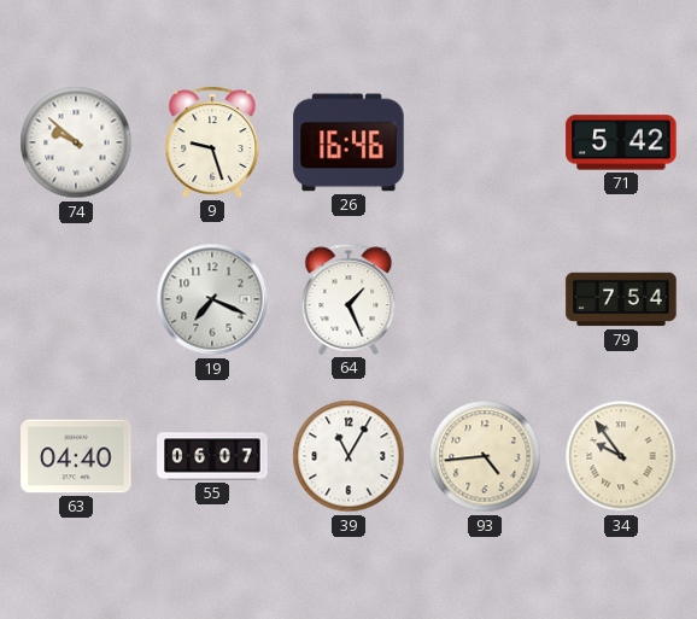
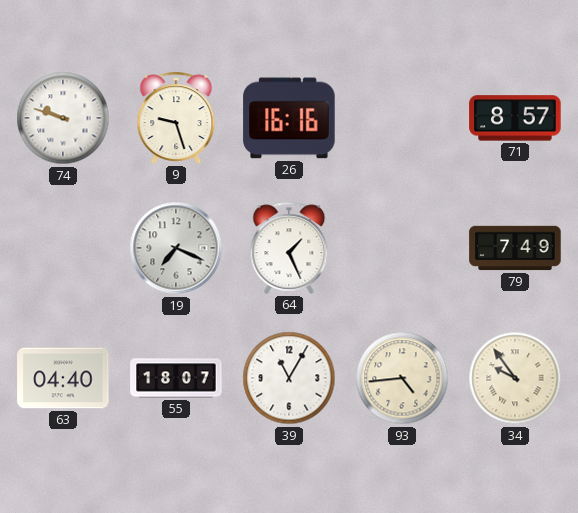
74: 9:52 -> 9:48 (63, 118)
26: 16:46 -> 16:16 (289, 118)
71: 5:42 -> 8:57 (515, 118)
79: 7:54 -> 7:49 (515, 248)
55: 06:07 -> 18:07 (176, 378)
